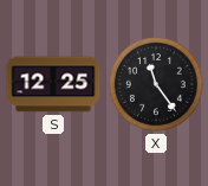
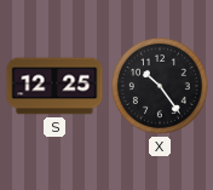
X: 11:24 -> 10:24 (161, 87)
